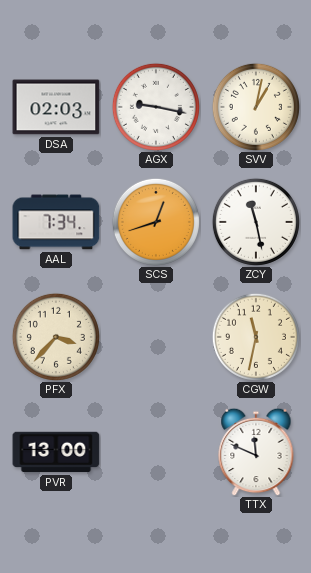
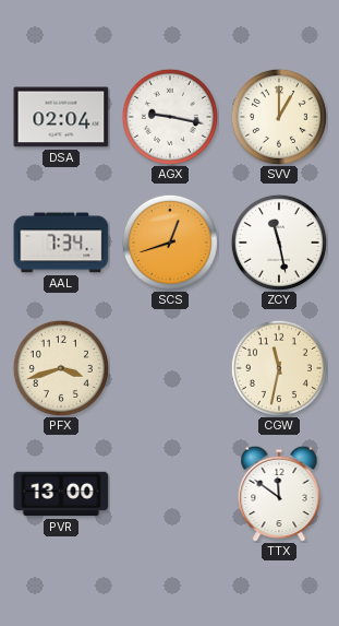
DSA: 02:03 -> 02:04 (61, 117)
SVV: 1:02 -> 1:00 (279, 117)
PFX: 3:37 -> 3:42 (61, 368)
TTX: 11:49 -> 11:51 (279, 494)
